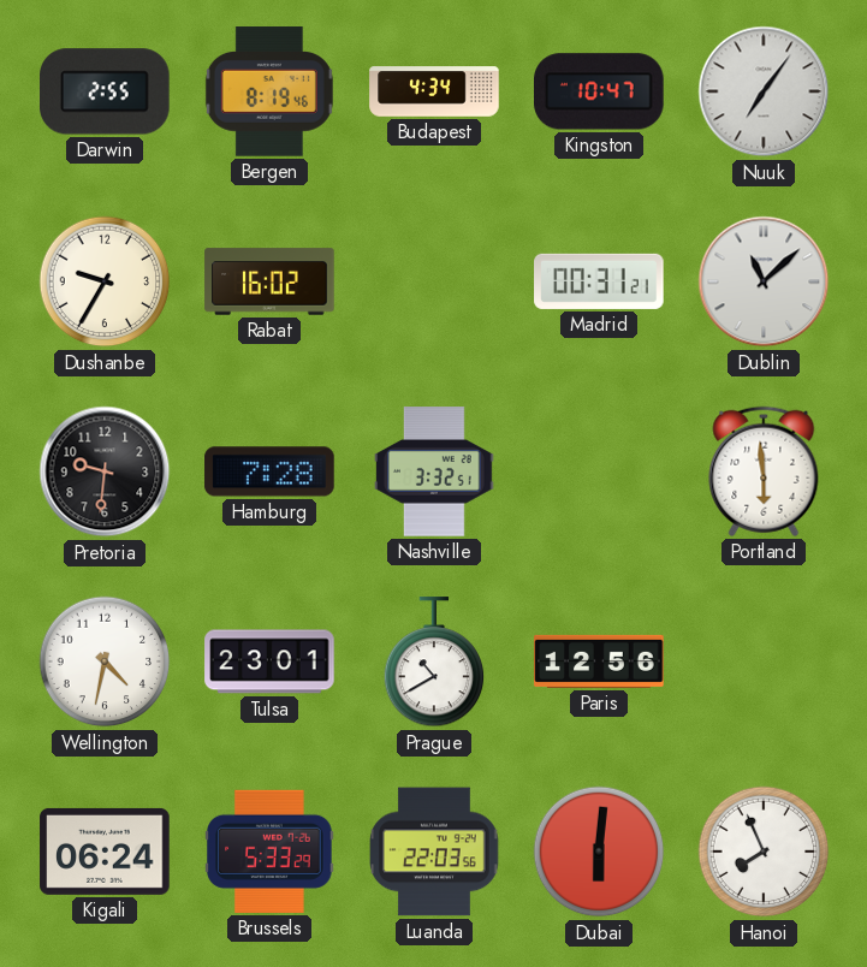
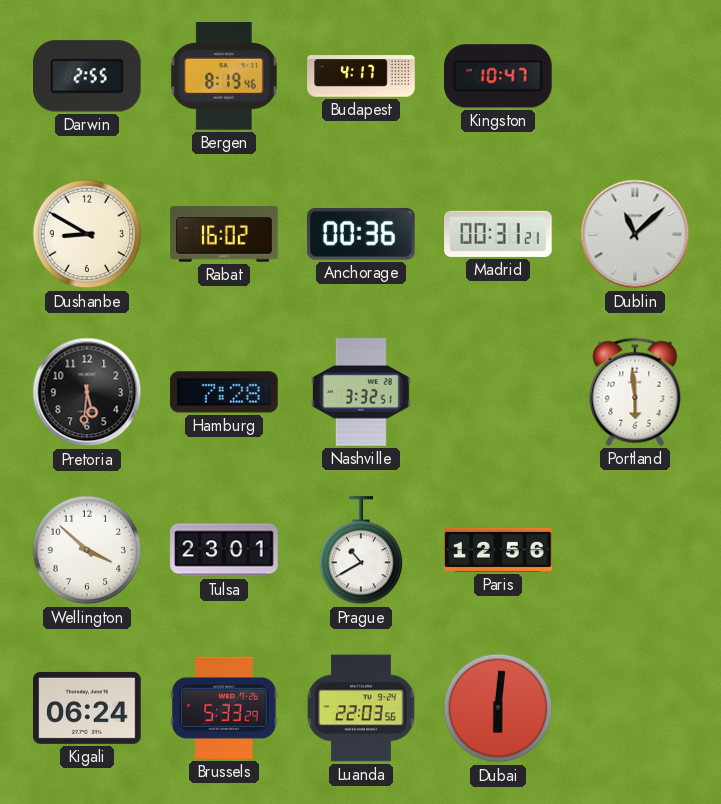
Budapest: 4:34 -> 4:17 (361, 76)
Nuuk: 7:06 -> none (764, 91)
Dushanbe: 9:35 -> 8:50 (87, 234)
Anchorage: none -> 00:36 (362, 234)
Pretoria: 9:31 -> 5:31 (87, 392)
Wellington: 4:32 -> 3:52 (87, 550)
Hanoi: 7:56 -> none (764, 852)
